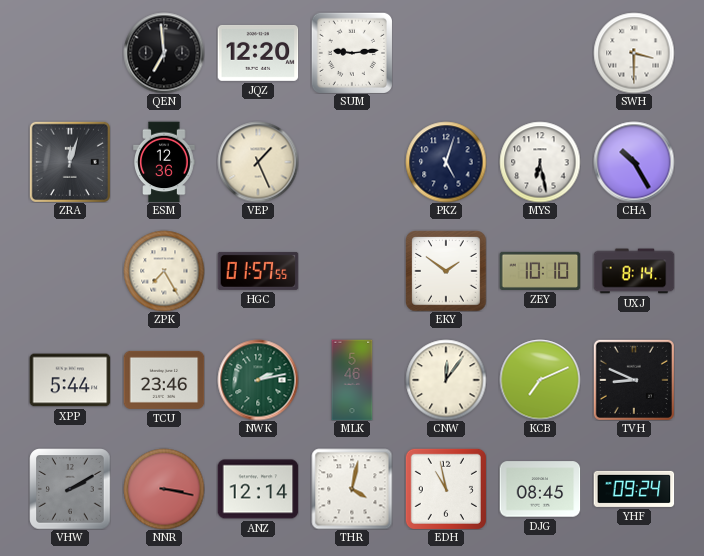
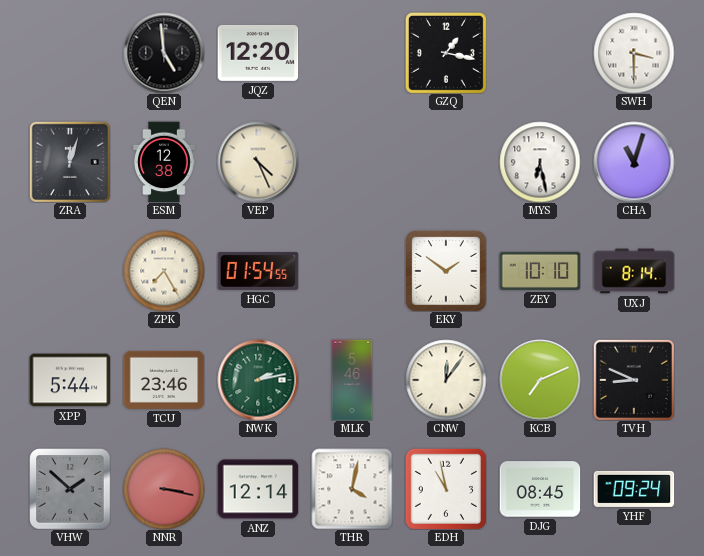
QEN: 6:59 -> 4:59 (164, 53)
SUM: 9:14 -> none (352, 53)
GZQ: none -> 1:17 (446, 53)
ESM: 12:36 -> 12:38 (164, 162)
VEP: 1:26 -> 4:26 (258, 162)
PKZ: 5:03 -> none (446, 162)
CHA: 10:25 -> 11:03 (634, 162)
HGC: 01:57 -> 01:54 (258, 271)
VHW: 2:10 -> 1:52 (70, 489)
